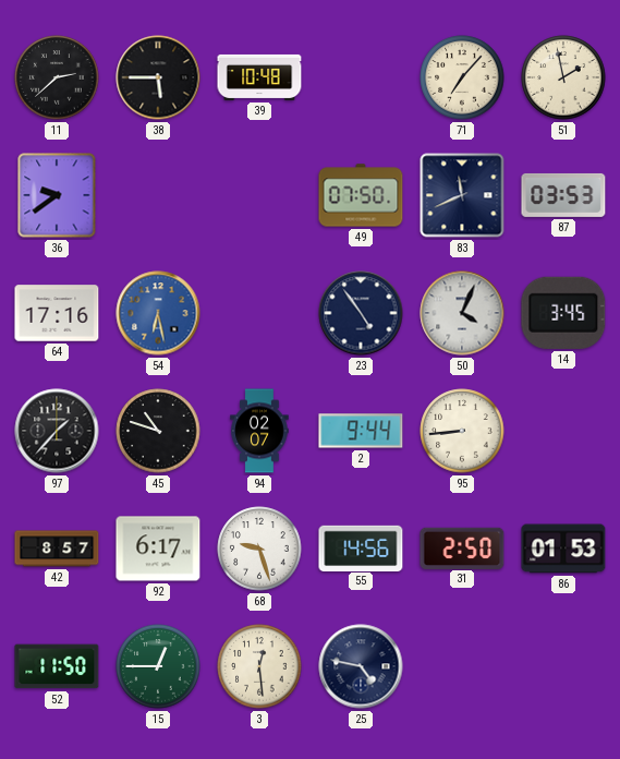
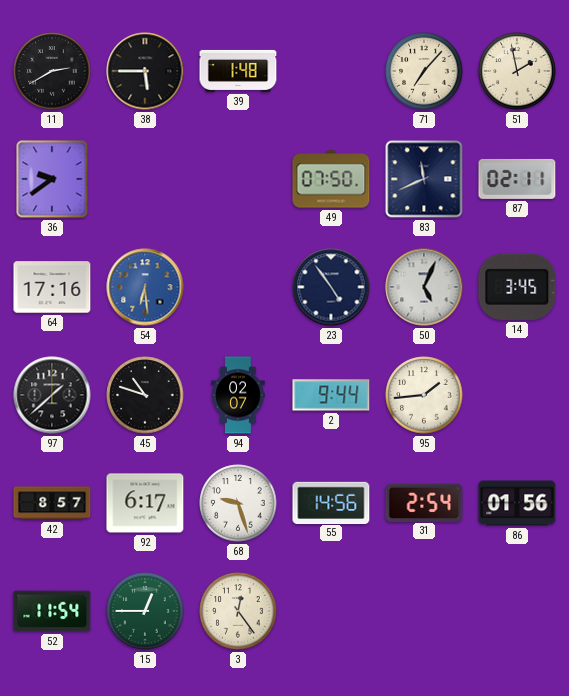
11: 2:38 -> 2:40 (52, 71)
39: 10:48 -> 1:48 (238, 71)
87: 03:53 -> 02:11 (517, 179)
54: 6:28 -> 6:29 (145, 287)
50: 4:04 -> 5:04 (424, 287)
97: 1:37 -> 1:38 (52, 395)
95: 8:44 -> 1:44 (424, 395)
31: 2:50 -> 2:54 (424, 502)
86: 01:53 -> 01:56 (517, 503)
52: 11:50 -> 11:54 (52, 611)
3: 12:29 -> 12:24 (238, 611)
25: 4:47 -> none (361, 666)
